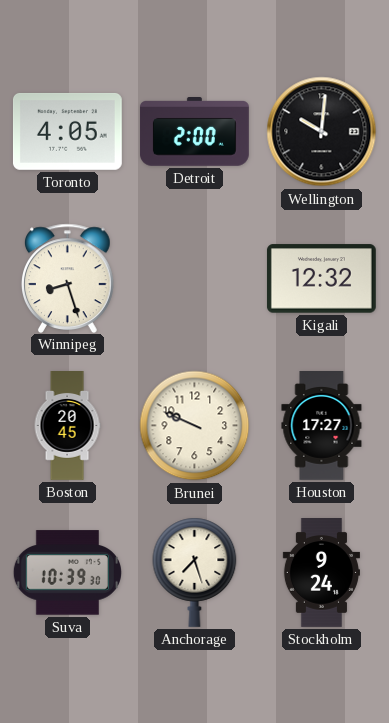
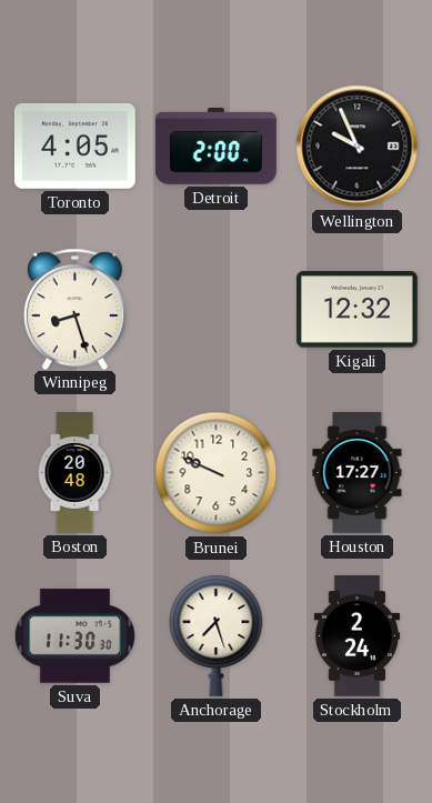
Wellington: 10:01 -> 9:56 (358, 147)
Boston: 20:45 -> 20:48 (74, 473)
Suva: 10:39 -> 11:30 (74, 636)
Stockholm: 9:24 -> 2:24 (356, 636)
